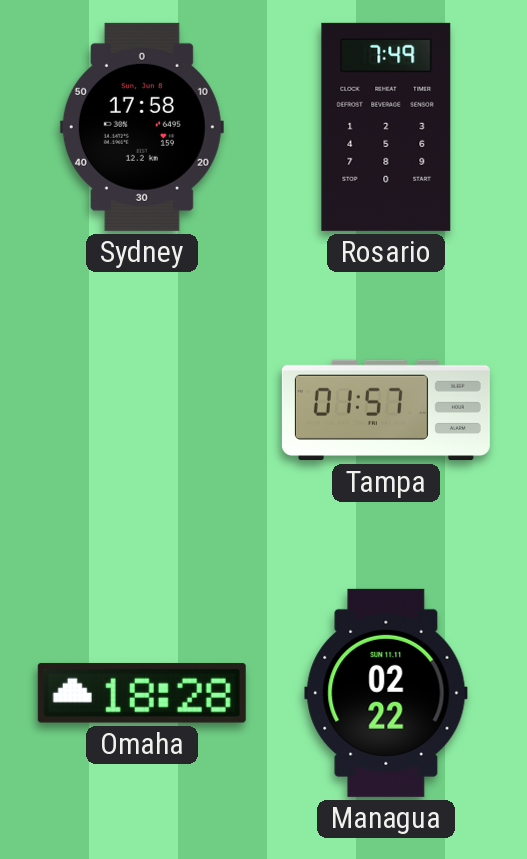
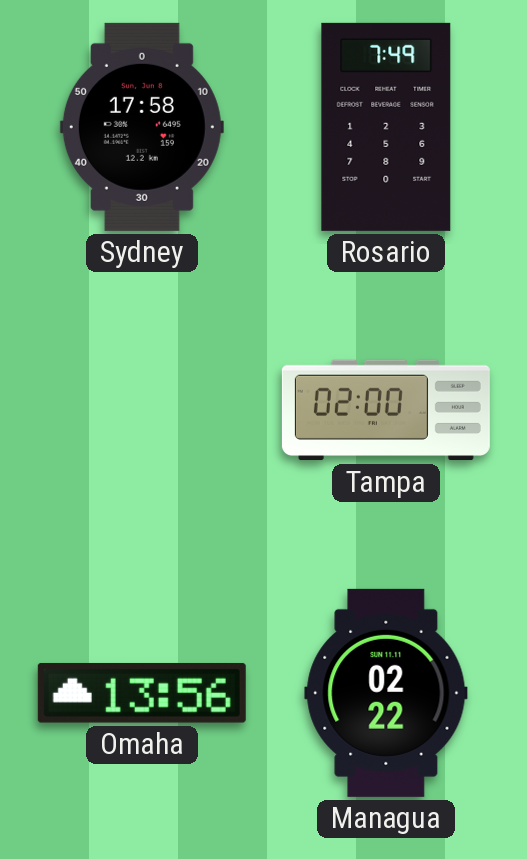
Tampa: 01:57 -> 02:00 (386, 410)
Omaha: 18:28 -> 13:56 (142, 693)
